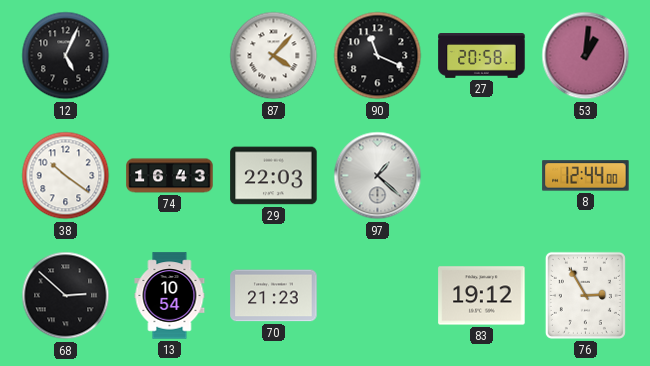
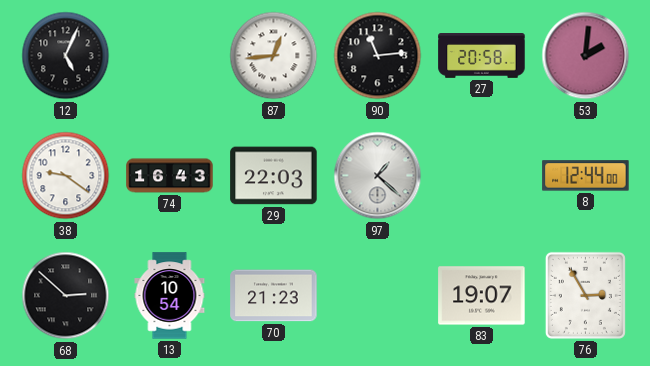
87: 4:07 -> 12:44 (274, 56)
90: 11:19 -> 11:14 (378, 56)
53: 1:01 -> 2:01 (586, 56)
38: 10:21 -> 9:21 (66, 176)
83: 19:12 -> 19:07 (482, 296)
